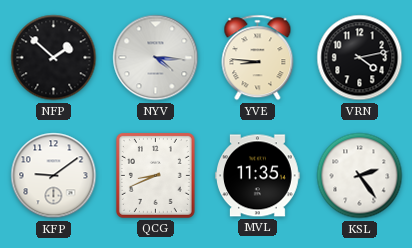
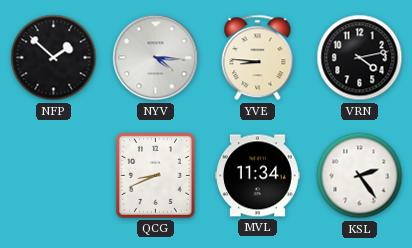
KFP: 9:09 -> none (54, 176)
MVL: 11:35 -> 11:34 (258, 176)
